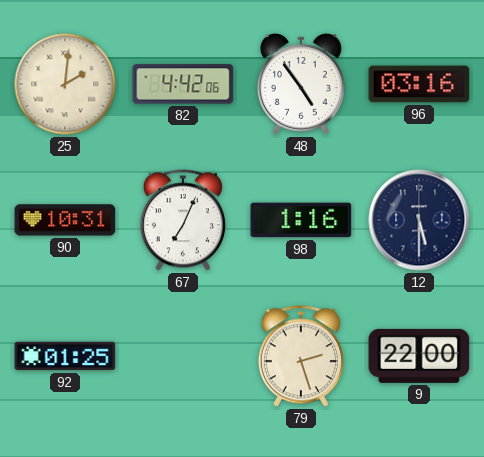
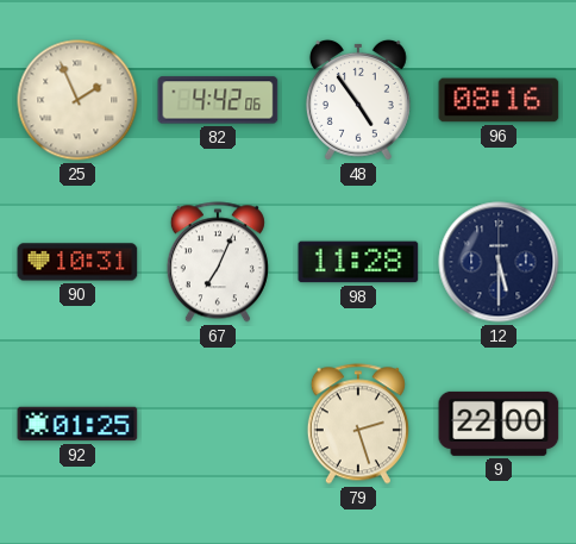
25: 2:01 -> 1:56 (77, 100)
96: 03:16 -> 08:16 (499, 100)
98: 1:16 -> 11:28 (358, 262)
